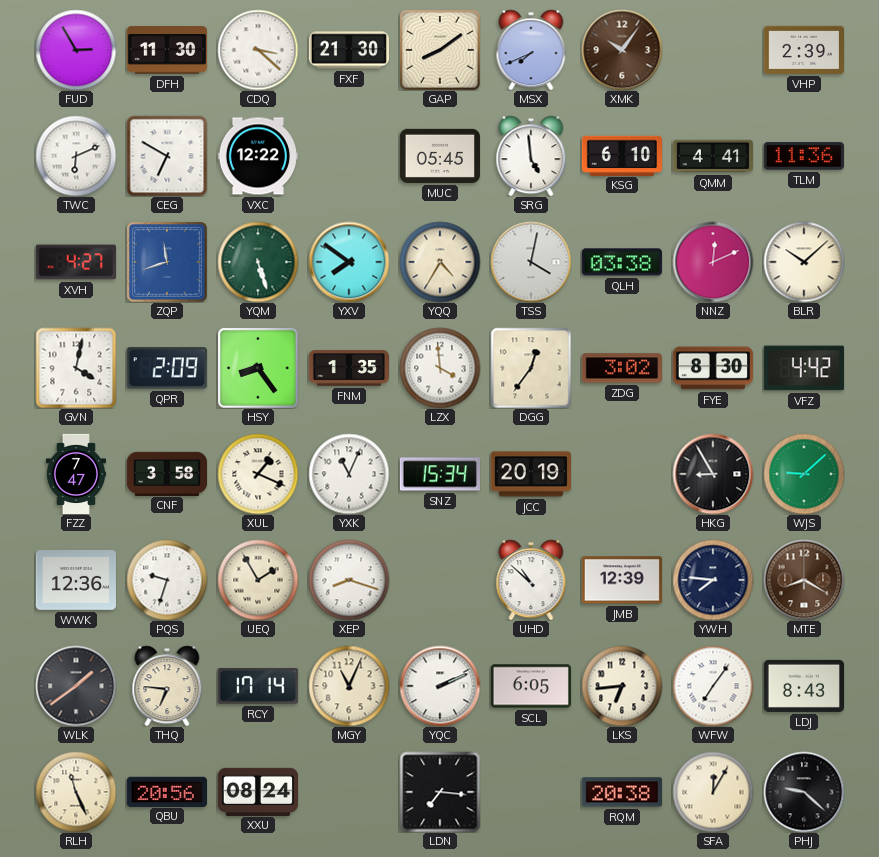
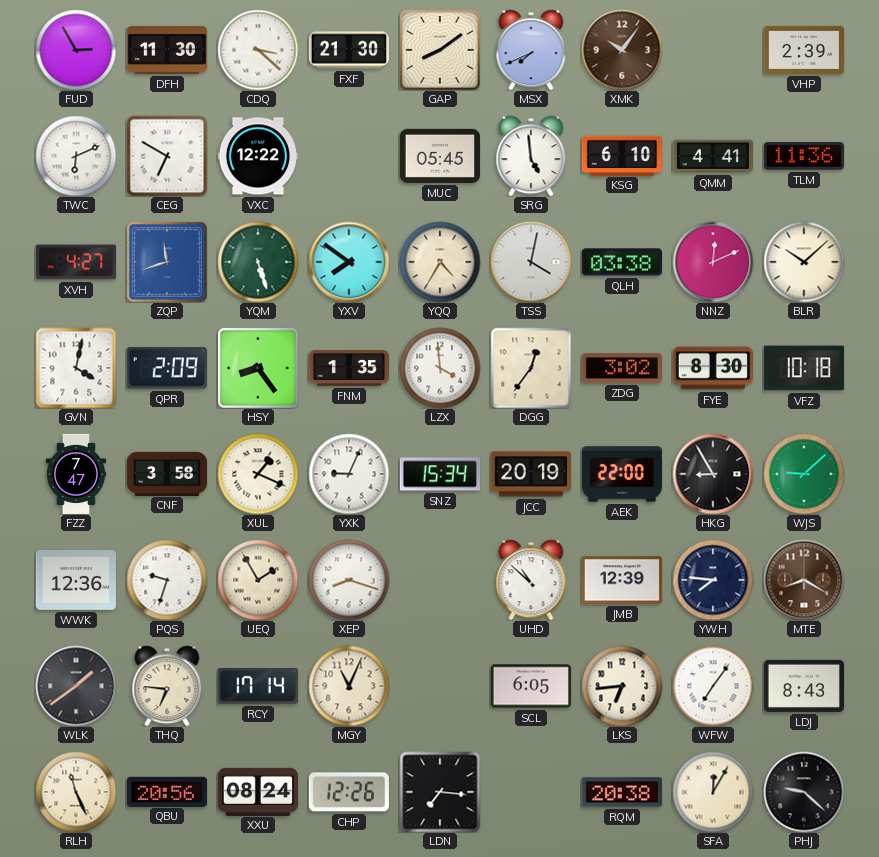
VFZ: 4:42 -> 10:18 (804, 368)
YXK: 11:04 -> 9:04 (349, 474)
AEK: none -> 22:00 (621, 474)
YQC: 2:11 -> none (440, 686)
CHP: none -> 12:26 (349, 792)
